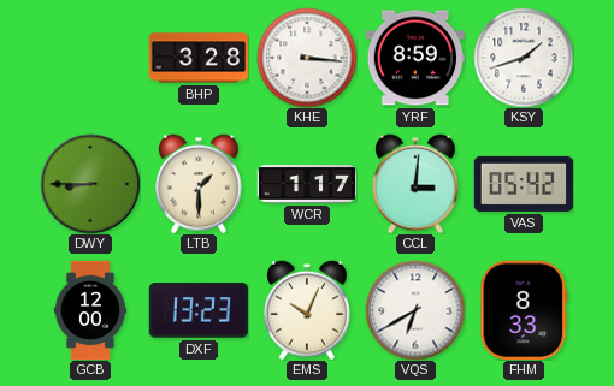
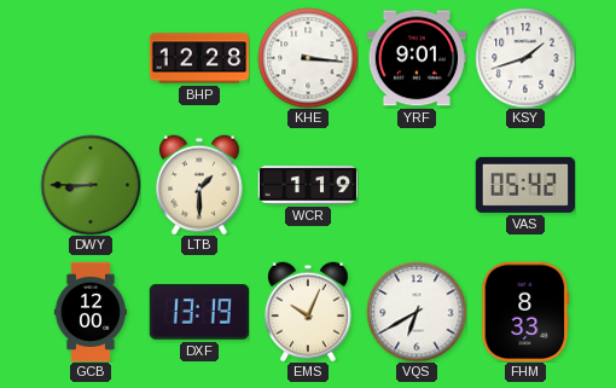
BHP: 3:28 -> 12:28 (199, 58)
YRF: 8:59 -> 9:01 (415, 58)
WCR: 1:17 -> 1:19 (308, 185)
CCL: 3:01 -> none (417, 184)
DXF: 13:23 -> 13:19 (198, 312)
